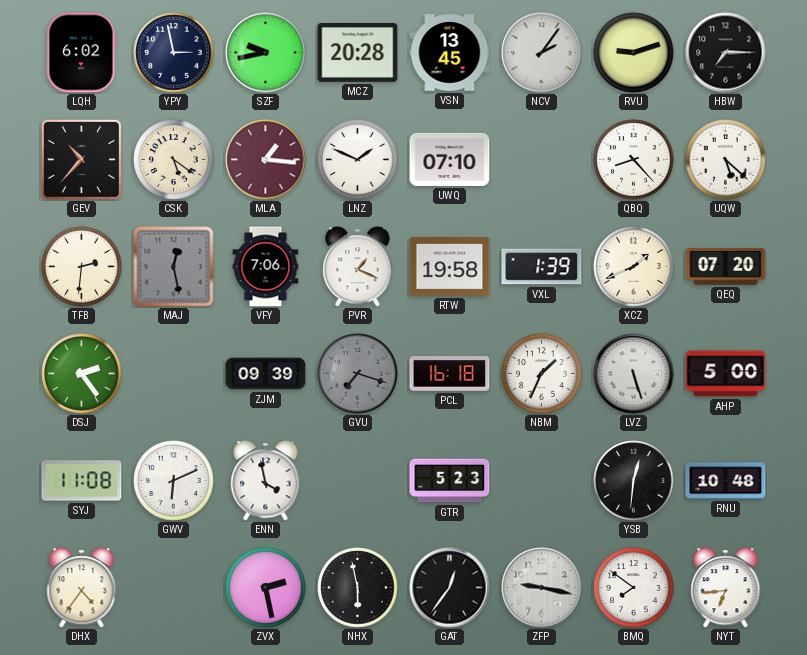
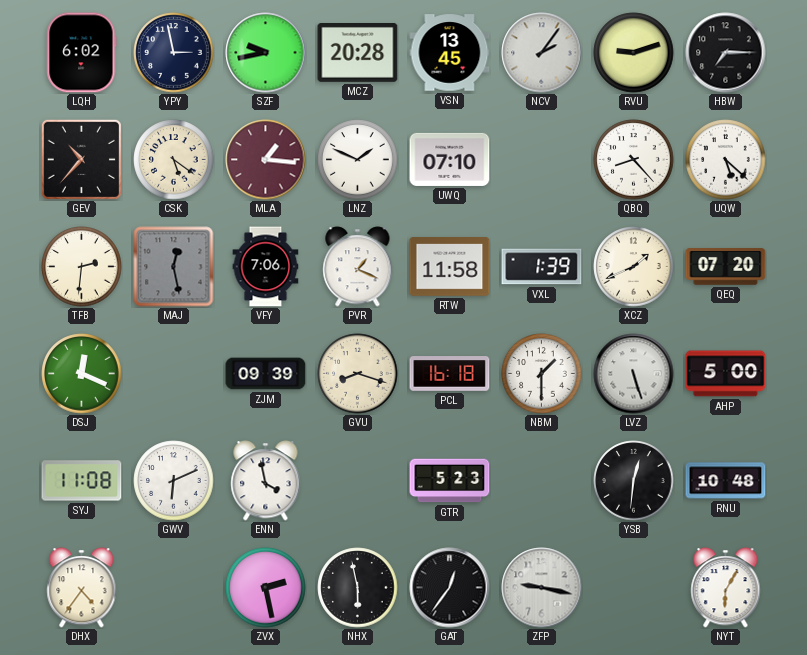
RTW: 19:58 -> 11:58 (450, 267)
DSJ: 2:24 -> 12:19 (82, 374)
GVU: 7:18 -> 8:18 (358, 374)
GVU dial: grey -> cream (358, 374)
NBM: 1:34 -> 1:30 (542, 374)
BMQ: 7:51 -> none (634, 588)
NYT: 6:44 -> 6:05 (726, 588)
